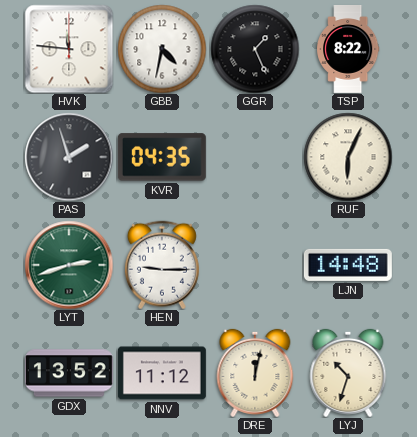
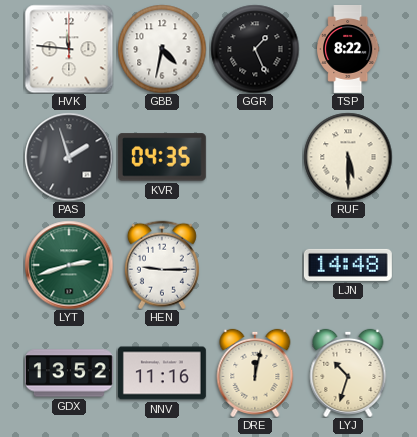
RUF: 6:04 -> 5:30 (348, 157)
NNV: 11:12 -> 11:16 (162, 373)
